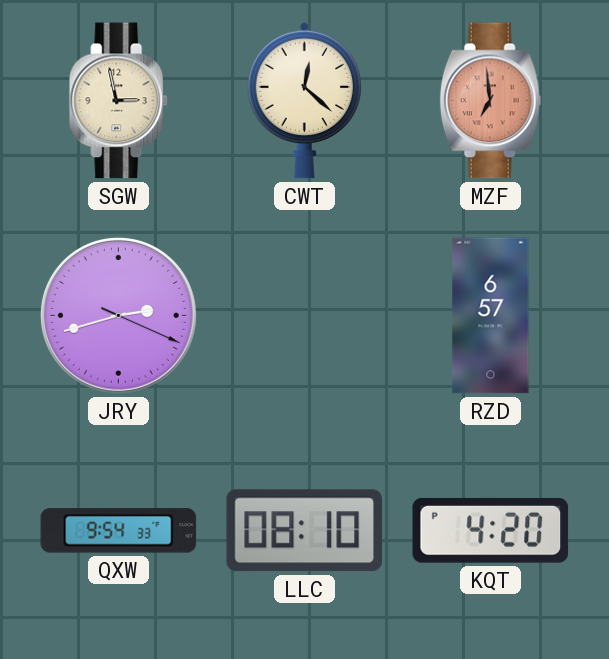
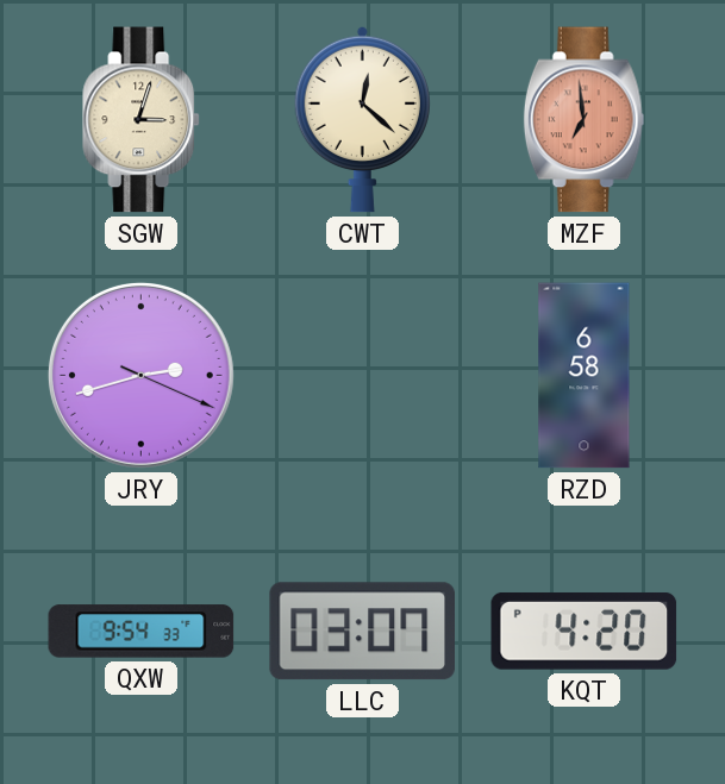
SGW: 2:58 -> 3:03 (142, 120)
RZD: 6:57 -> 6:58 (585, 376)
LLC: 08:10 -> 03:07 (362, 632)
